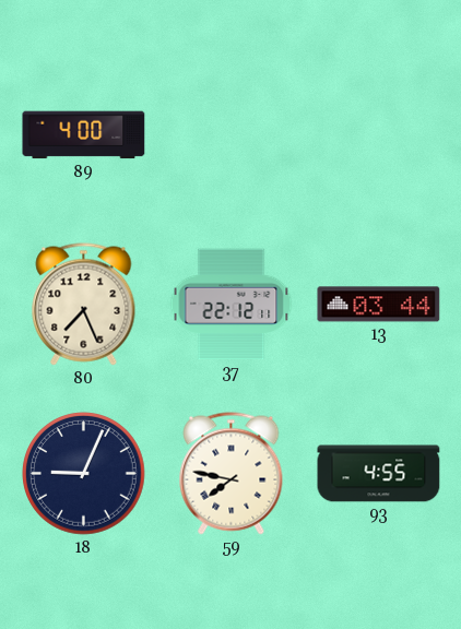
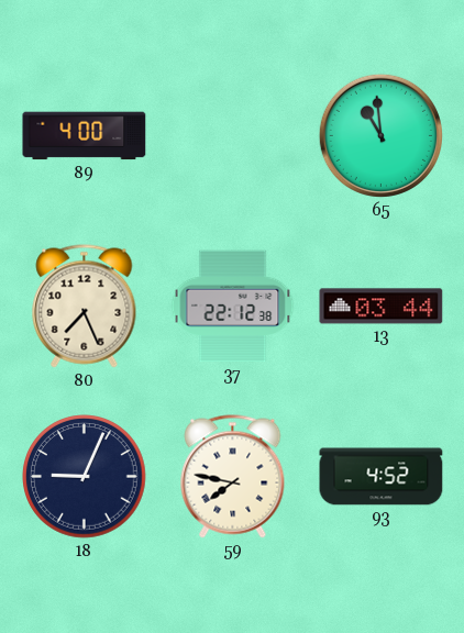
65: none -> 10:59 (380, 135)
37: 22:12:11 -> 22:12:38 (233, 307)
93: 4:55 -> 4:52 (382, 477)
